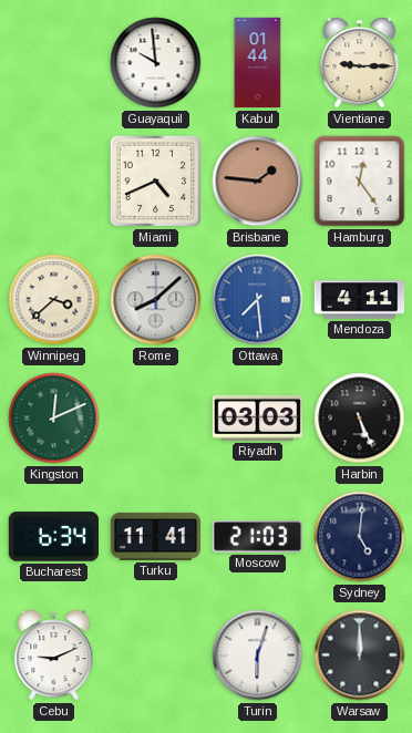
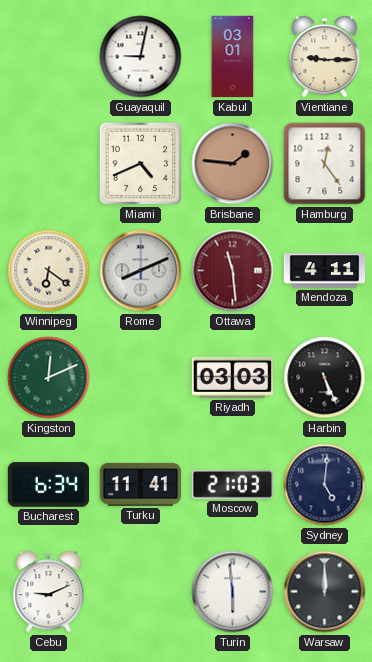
Guayaquil: 9:59 -> 9:02 (141, 57)
Kabul: 01:44 -> 03:01 (233, 57)
Winnipeg: 3:38 -> 6:21 (49, 271)
Rome: 8:08 -> 8:11 (141, 271)
Ottawa: 7:29 -> 11:29 (233, 271)
Ottawa dial: blue -> burgundy (233, 271)
Turin: 6:03 -> 5:59 (233, 592)
